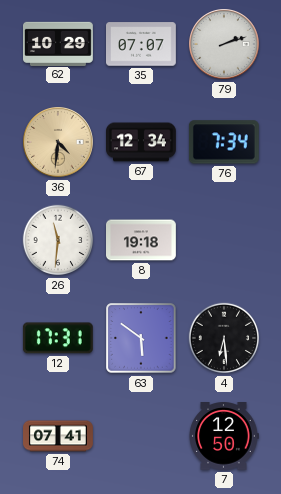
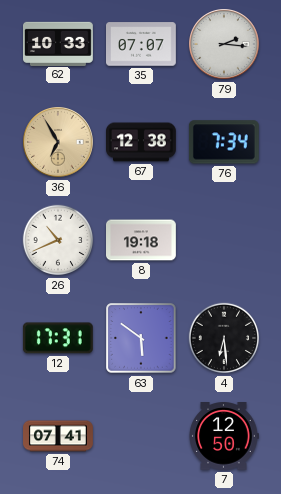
62: 10:29 -> 10:33 (59, 43)
79: 2:12 -> 2:16 (224, 44)
36: 4:31 -> 6:55 (58, 142)
67: 12:34 -> 12:38 (142, 142)
26: 11:31 -> 10:41 (58, 240)
